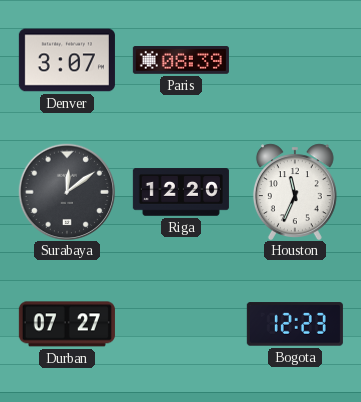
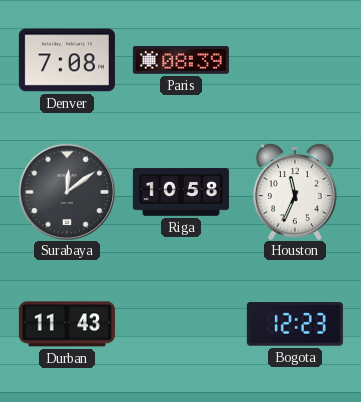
Denver: 3:07 -> 7:08 (67, 60)
Riga: 12:20 -> 10:58 (181, 192)
Durban: 07:27 -> 11:43 (67, 324)
